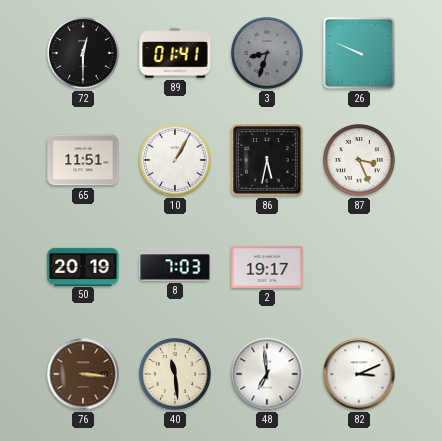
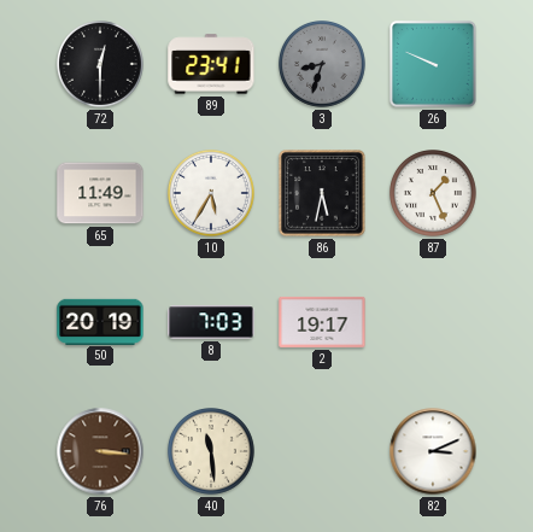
89: 01:41 -> 23:41 (211, 64)
65: 11:51 -> 11:49 (100, 193)
10: 1:05 -> 5:35 (212, 194)
87: 3:26 -> 1:26 (434, 194)
48: 6:59 -> none (267, 374)
